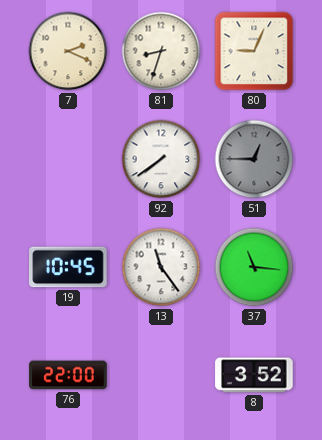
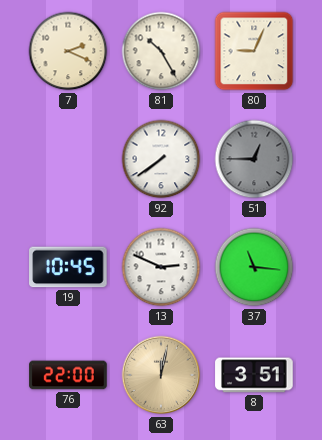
81: 8:33 -> 10:25 (161, 51)
13: 11:24 -> 2:49 (161, 267)
63: none -> 12:02 (161, 375)
8: 3:52 -> 3:51 (254, 375)
